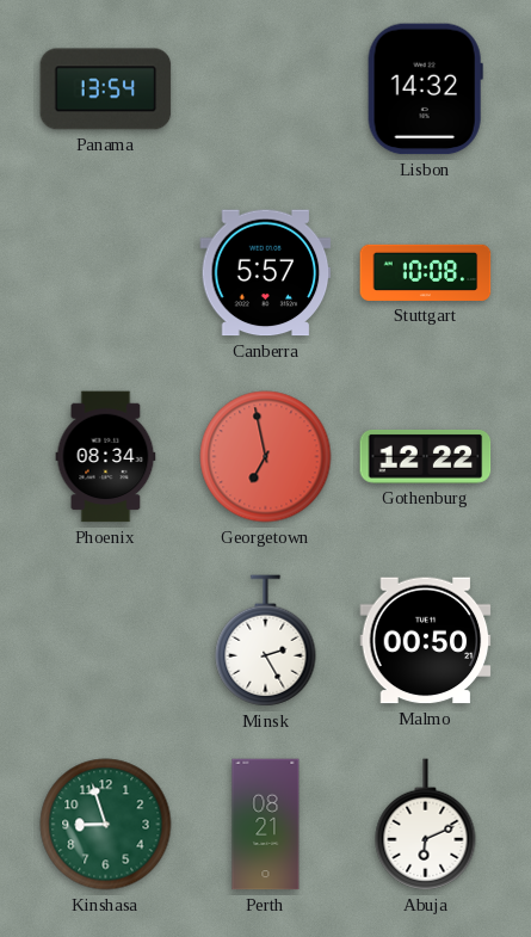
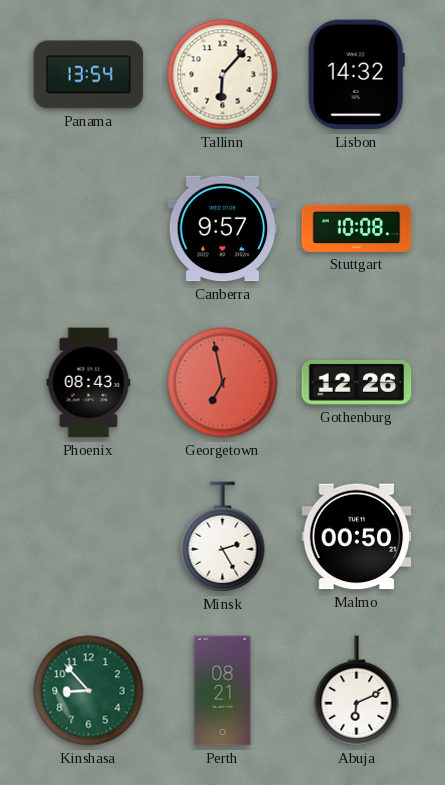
Tallinn: none -> 6:07 (223, 75)
Canberra: 5:57 -> 9:57 (223, 229)
Phoenix: 08:34 -> 08:43 (89, 383)
Gothenburg: 12:22 -> 12:26 (357, 383)
Kinshasa: 8:57 -> 8:53 (89, 691)
